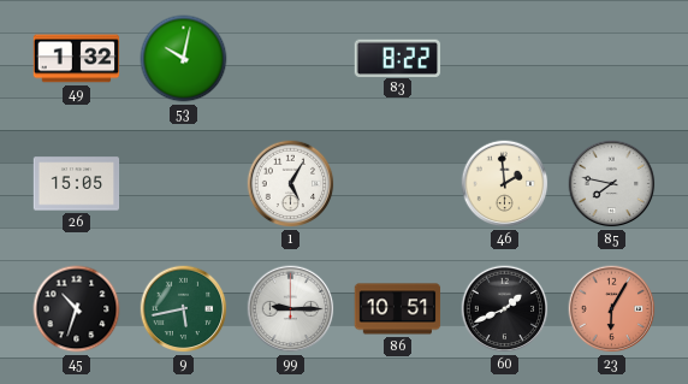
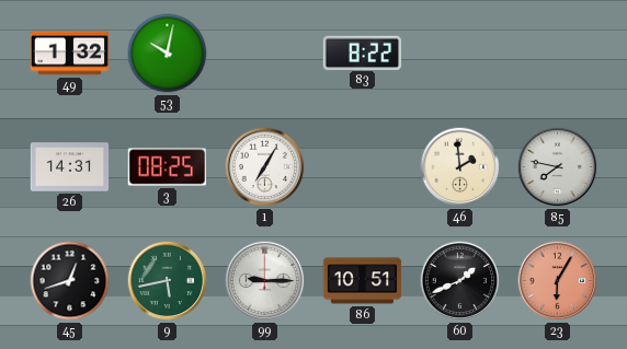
26: 15:05 -> 14:31 (70, 167)
3: none -> 08:25 (168, 167)
1: 5:05 -> 7:05 (265, 167)
45: 10:33 -> 12:42 (70, 281)
